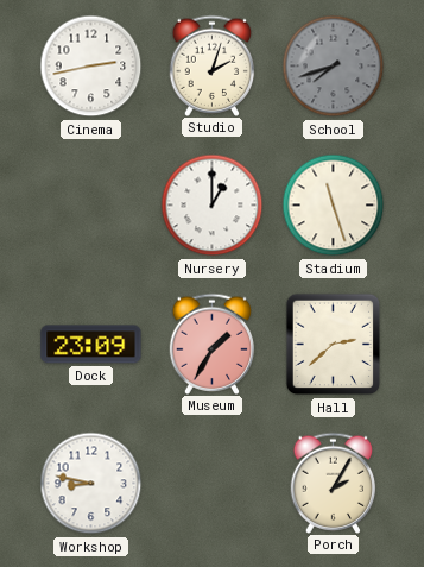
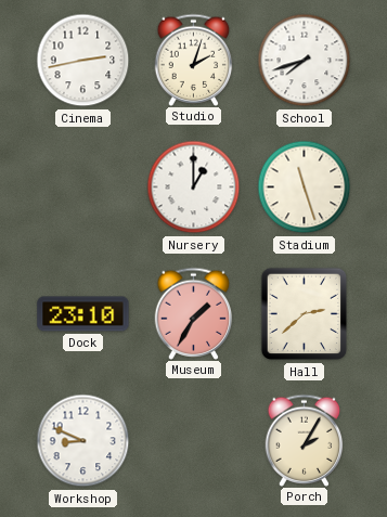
School dial: grey -> white (305, 61)
Dock: 23:09 -> 23:10 (83, 314)
Workshop: 8:47 -> 8:49 (83, 441)
